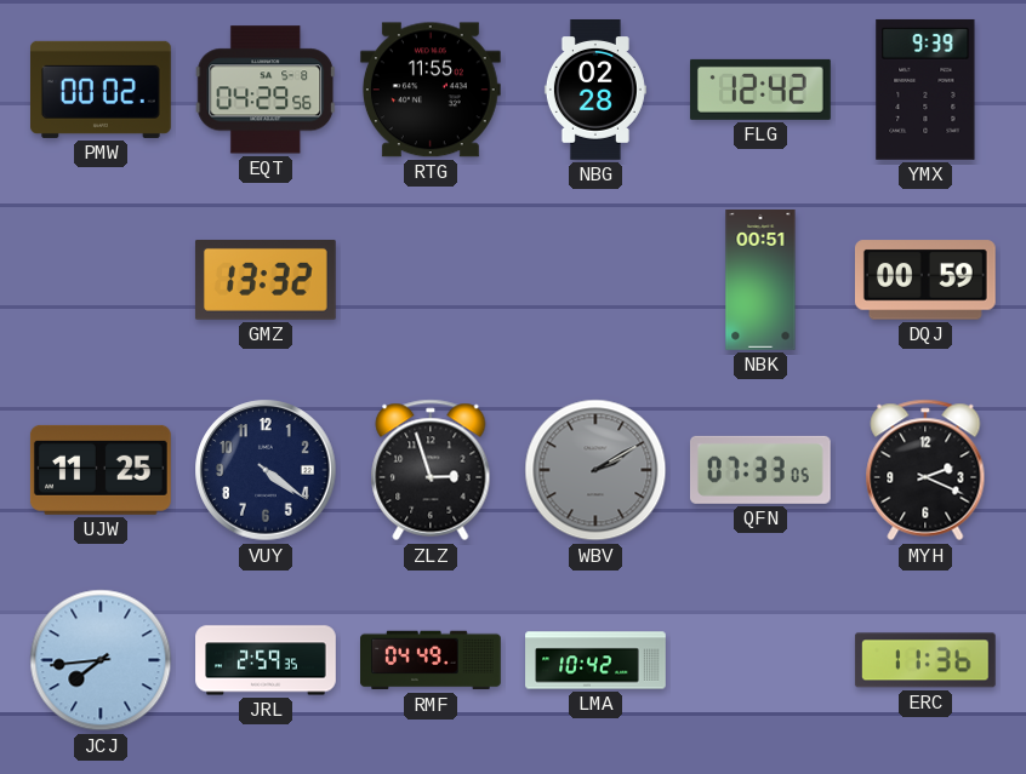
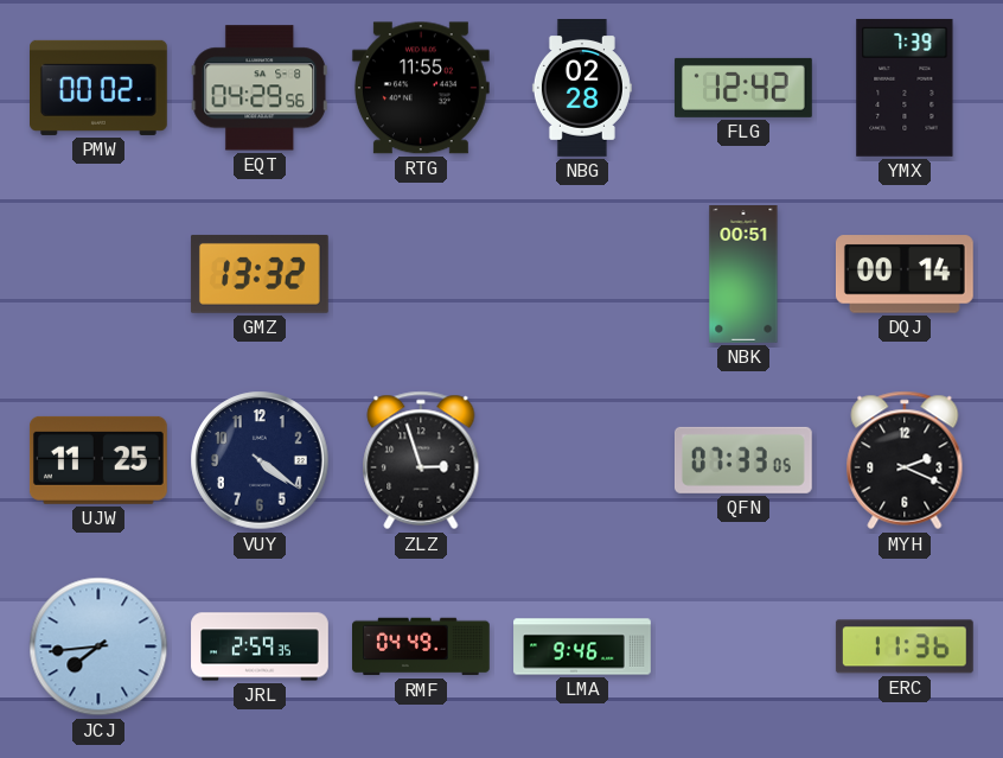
YMX: 9:39 -> 7:39 (905, 88)
DQJ: 00:59 -> 00:14 (905, 274)
WBV: 2:10 -> none (595, 470)
LMA: 10:42 -> 9:46 (582, 646)
